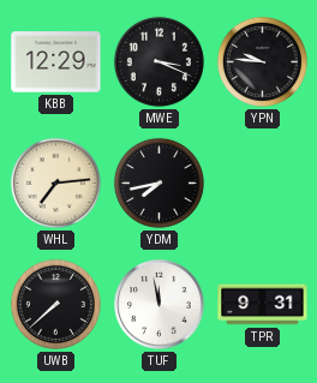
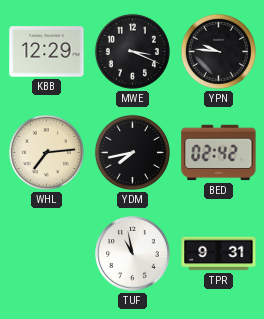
BED: none -> 02:42 (219, 153)
UWB: 7:38 -> none (55, 304)
TUF: 11:58 -> 10:58 (133, 254)
